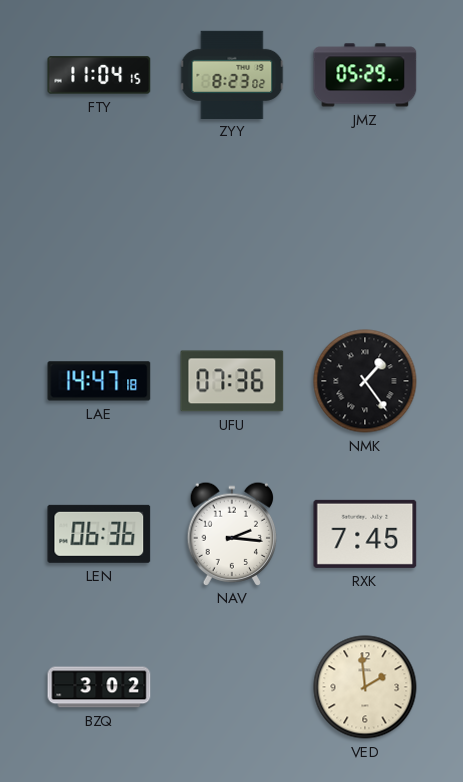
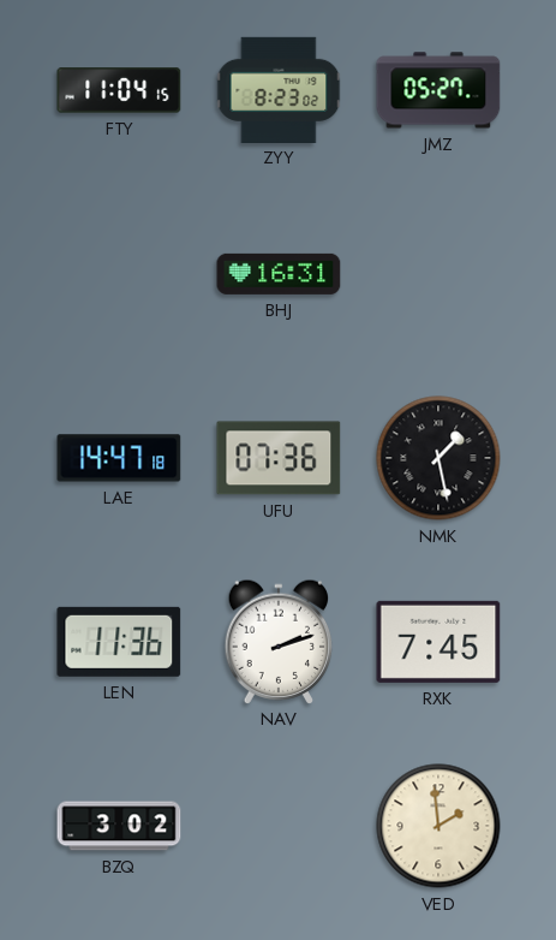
JMZ: 05:29 -> 05:27 (438, 90)
BHJ: none -> 16:31 (279, 274)
NMK: 1:24 -> 1:28 (438, 458)
LEN: 06:36 -> 11:36 (119, 642)
NAV: 2:16 -> 2:12 (279, 641)
